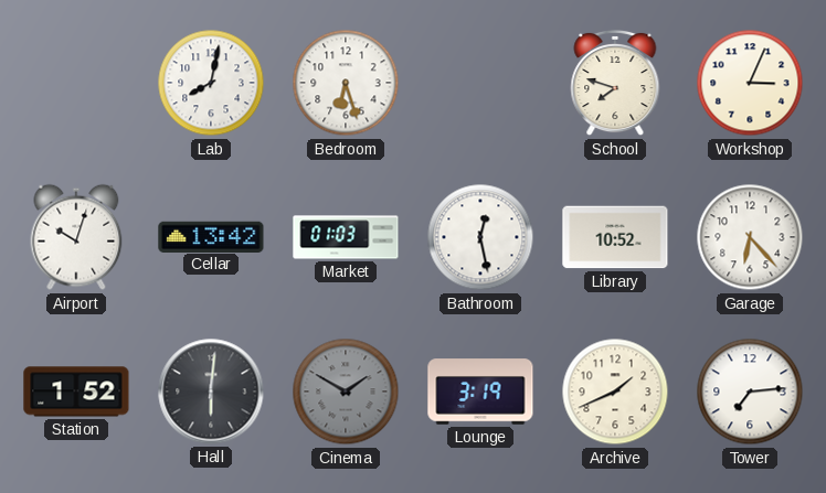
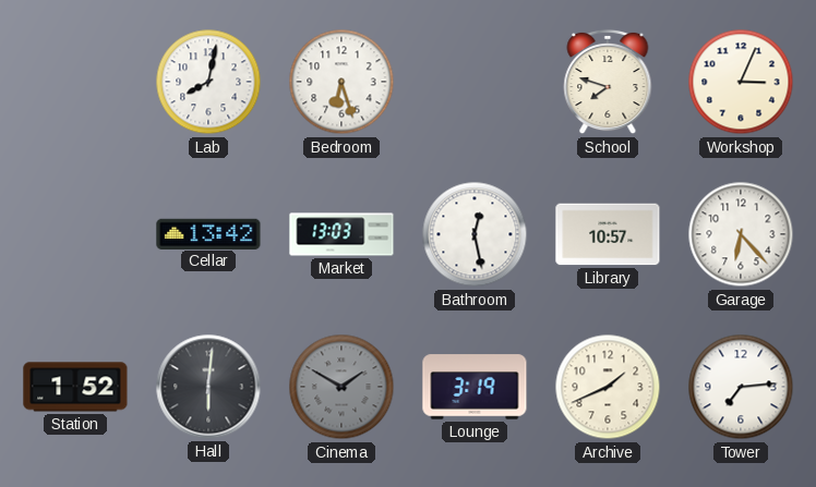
Airport: 10:03 -> none (76, 237)
Market: 01:03 -> 13:03 (341, 234)
Library: 10:52 -> 10:57 (608, 234)
